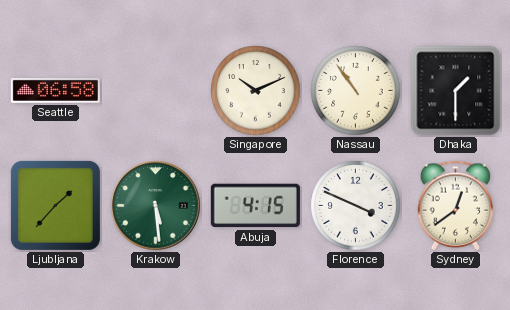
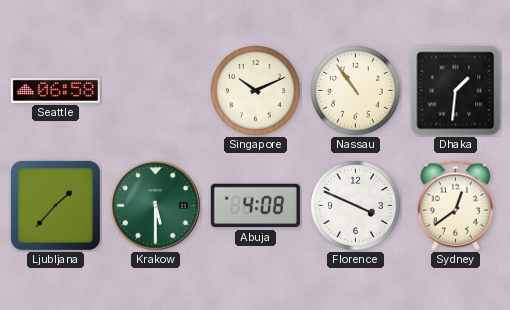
Dhaka: 1:30 -> 1:31 (456, 91)
Krakow: 5:29 -> 5:30 (156, 206)
Abuja: 4:15 -> 4:08 (255, 206)
